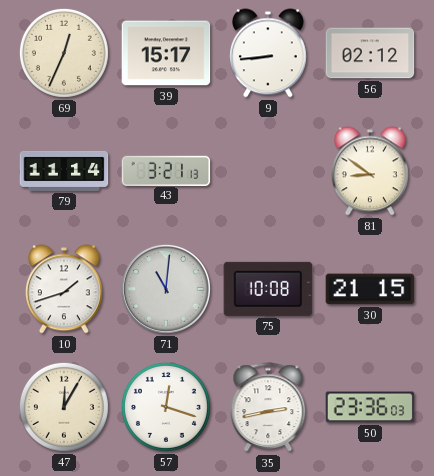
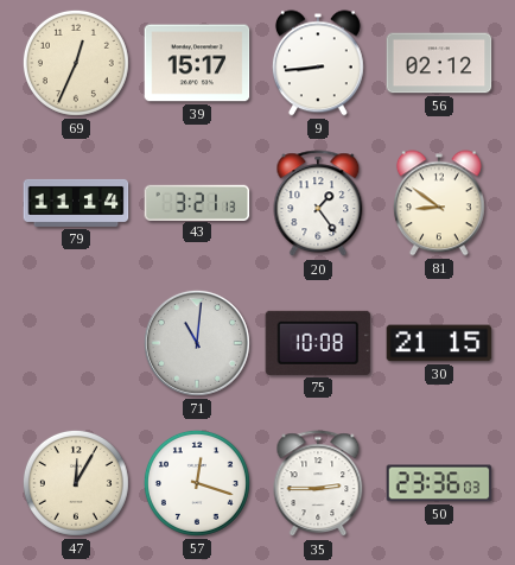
20: none -> 1:24 (318, 204)
10: 1:42 -> none (64, 289)
35: 2:43 -> 2:45 (318, 484)
